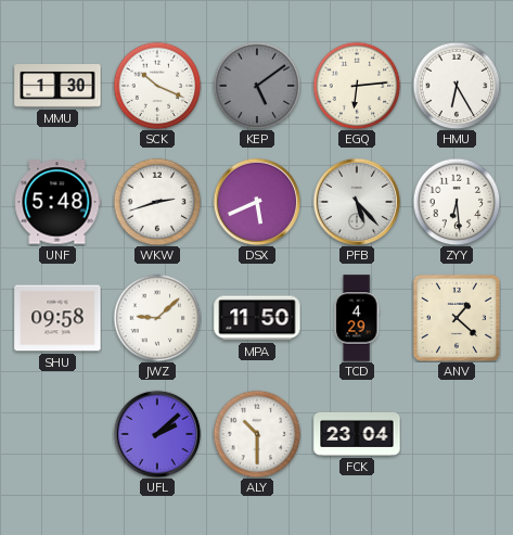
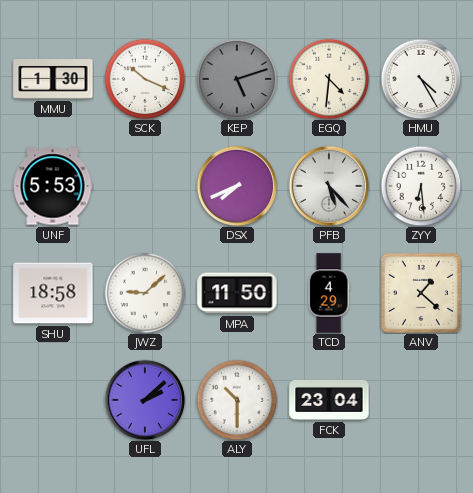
KEP: 5:09 -> 5:12 (237, 79)
EGQ: 6:14 -> 4:31 (329, 79)
HMU: 6:25 -> 4:25 (421, 79)
UNF: 5:48 -> 5:53 (53, 186)
WKW: 2:42 -> none (157, 202)
DSX: 5:41 -> 7:41 (237, 186)
SHU: 09:58 -> 18:58 (53, 293)
